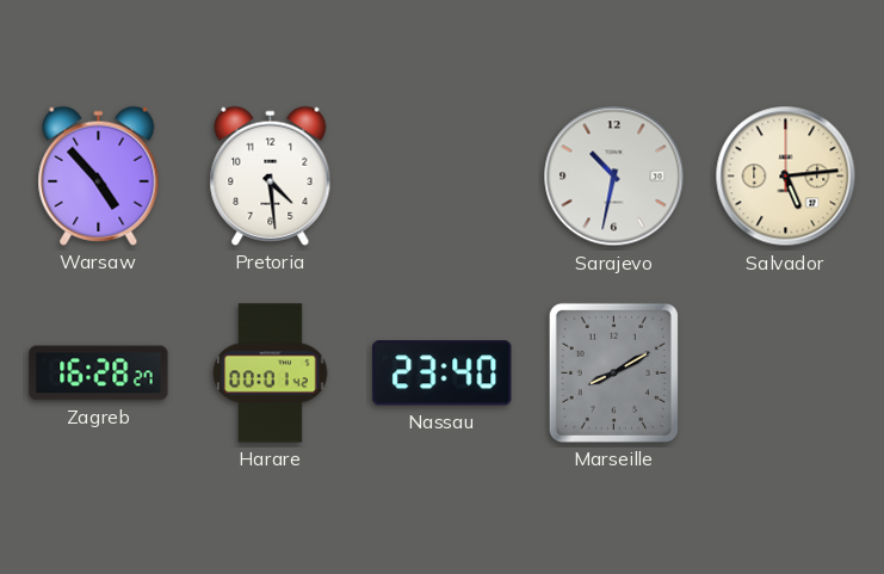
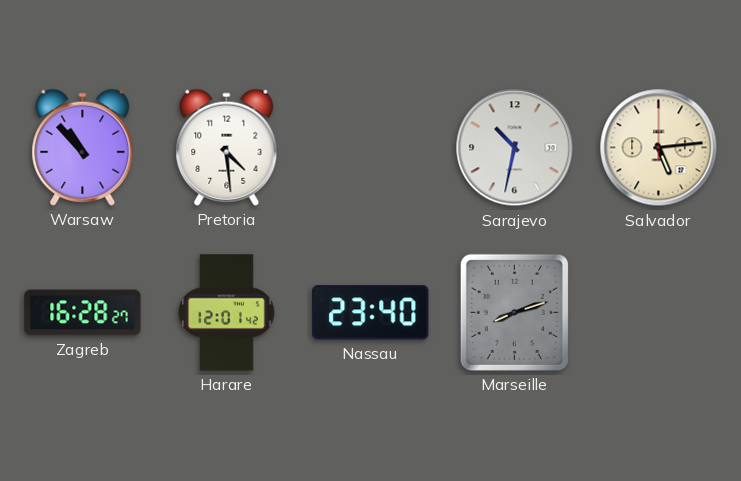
Warsaw: 4:53 -> 10:53 (83, 147)
Harare: 00:01 -> 12:01 (227, 313)
Marseille: 8:10 -> 8:12 (514, 312)
